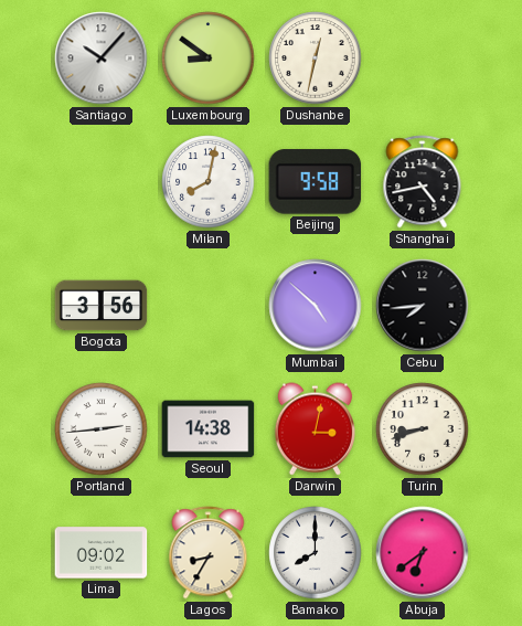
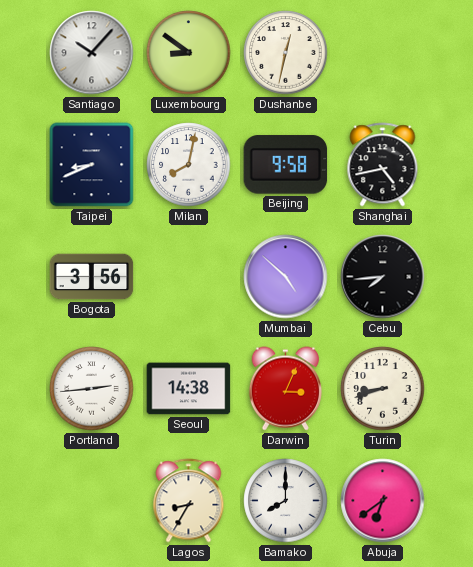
Taipei: none -> 8:41 (92, 165)
Darwin: 3:02 -> 3:04 (285, 389)
Lima: 09:02 -> none (102, 553)
